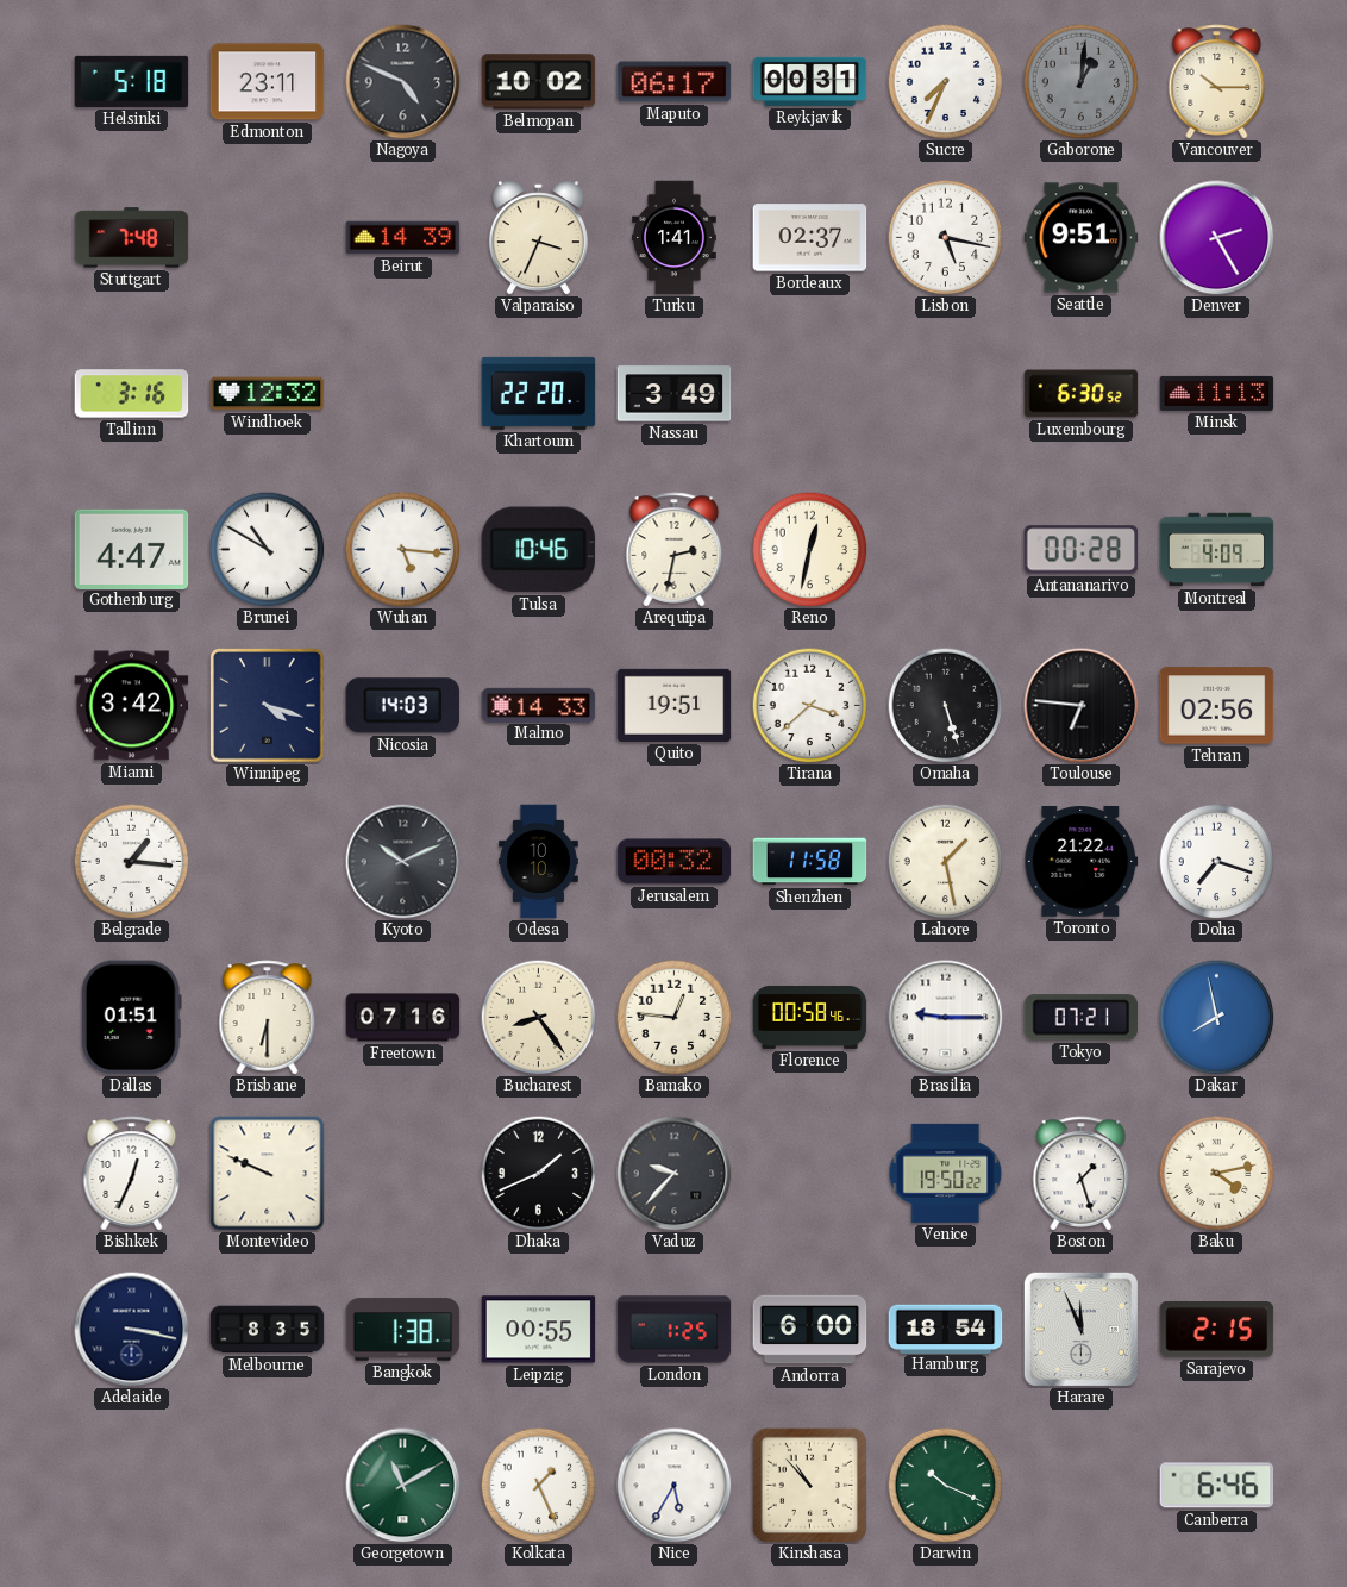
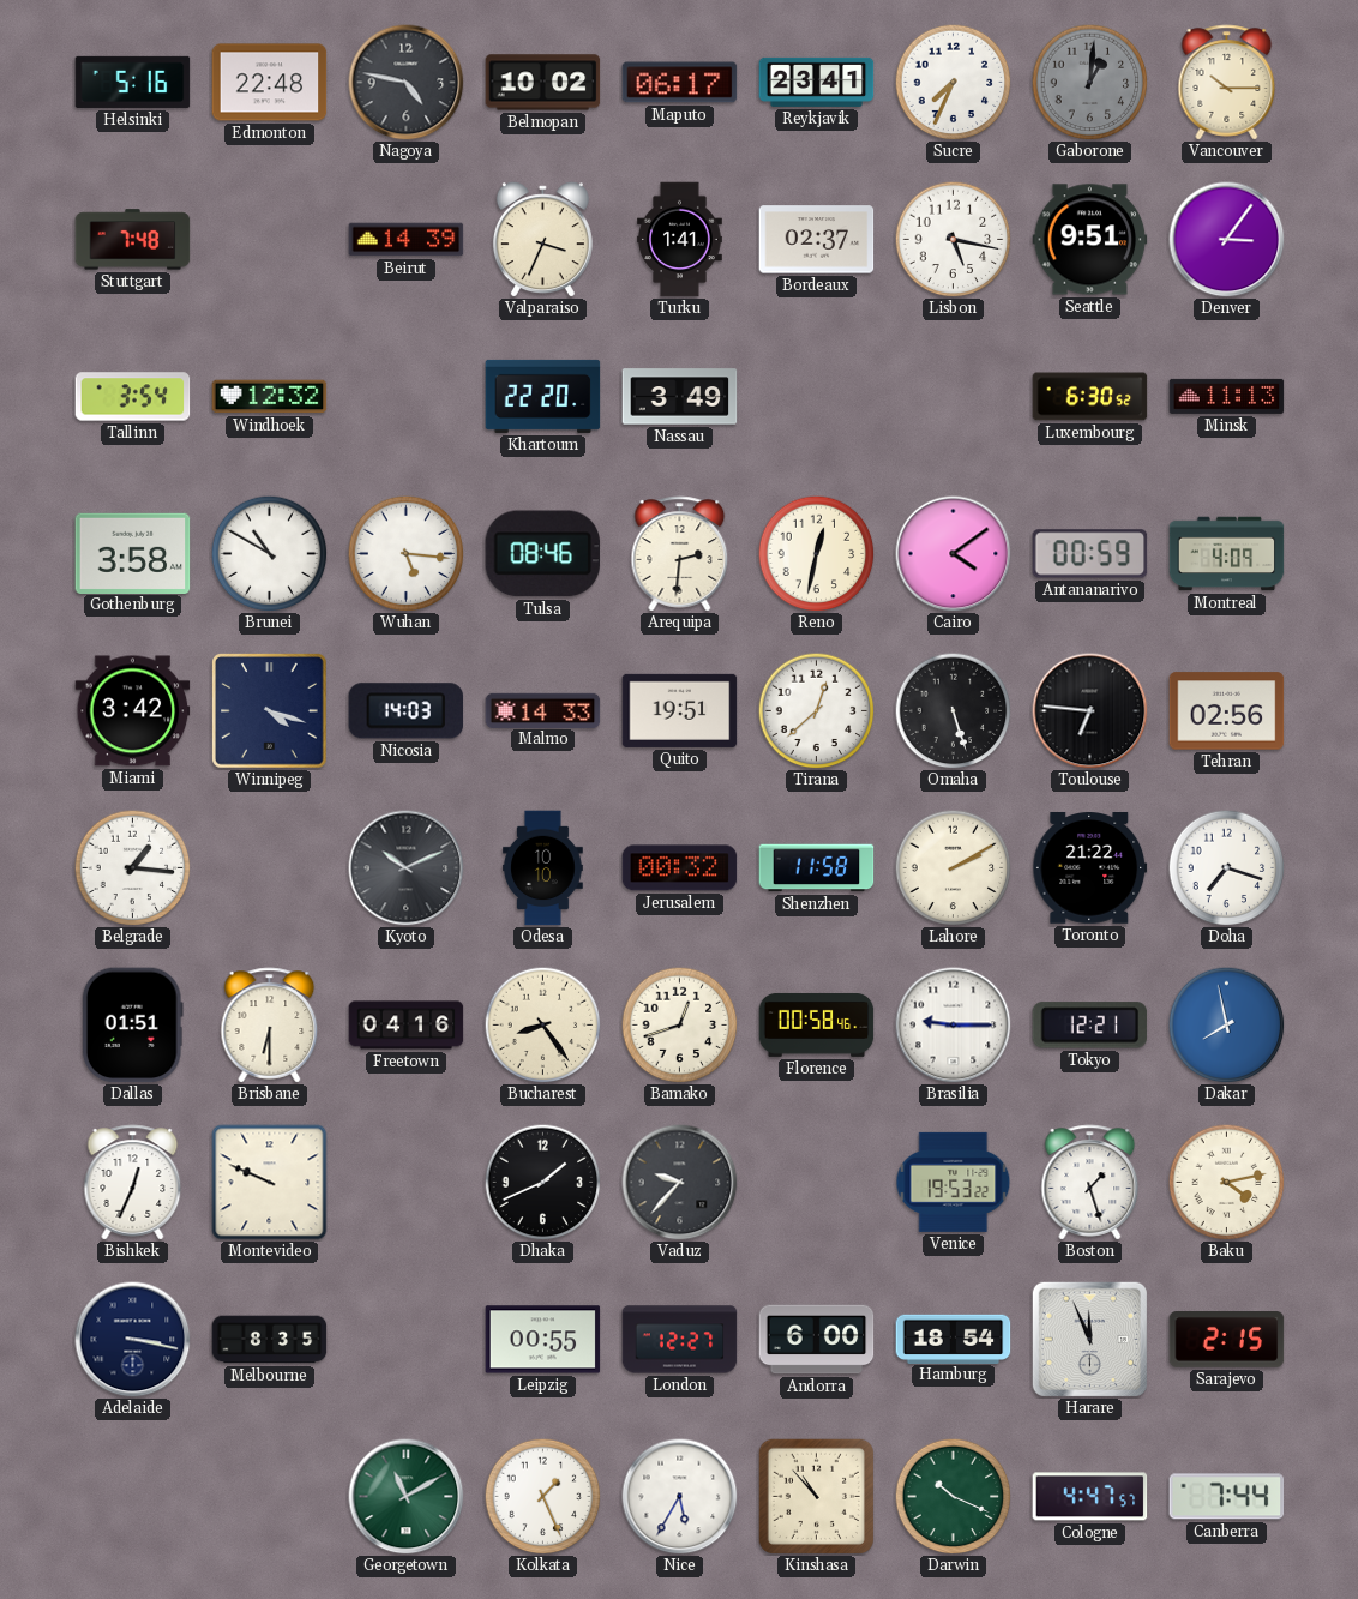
Helsinki: 5:18 -> 5:16 (133, 82)
Edmonton: 23:11 -> 22:48 (270, 83)
Nagoya: 4:49 -> 4:47 (407, 83)
Reykjavik: 00:31 -> 23:41 (817, 82)
Denver: 2:25 -> 3:06 (1227, 240)
Tallinn: 3:16 -> 3:54 (133, 397)
Gothenburg: 4:47 -> 3:58 (133, 553)
Tulsa: 10:46 -> 08:46 (543, 554)
Arequipa: 2:32 -> 2:31 (680, 554)
Cairo: none -> 4:09 (954, 554)
Antananarivo: 00:28 -> 00:59 (1090, 554)
Tirana: 3:38 -> 12:38 (816, 710)
Lahore: 1:28 -> 2:10 (953, 867)
Freetown: 07:16 -> 04:16 (407, 1026)
Bamako: 12:46 -> 12:42 (679, 1024)
Tokyo: 07:21 -> 12:21 (1090, 1026)
Venice: 19:50 -> 19:53 (954, 1182)
Bangkok: 1:38 -> none (403, 1330)
London: 1:25 -> 12:27 (680, 1340)
Cologne: none -> 4:47 (1090, 1497)
Canberra: 6:46 -> 7:44 (1227, 1497)
